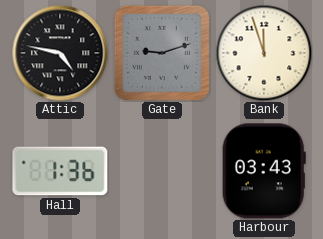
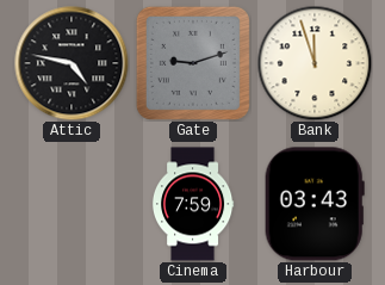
Hall: 1:36 -> none (60, 171)
Cinema: none -> 7:59 (193, 204)
